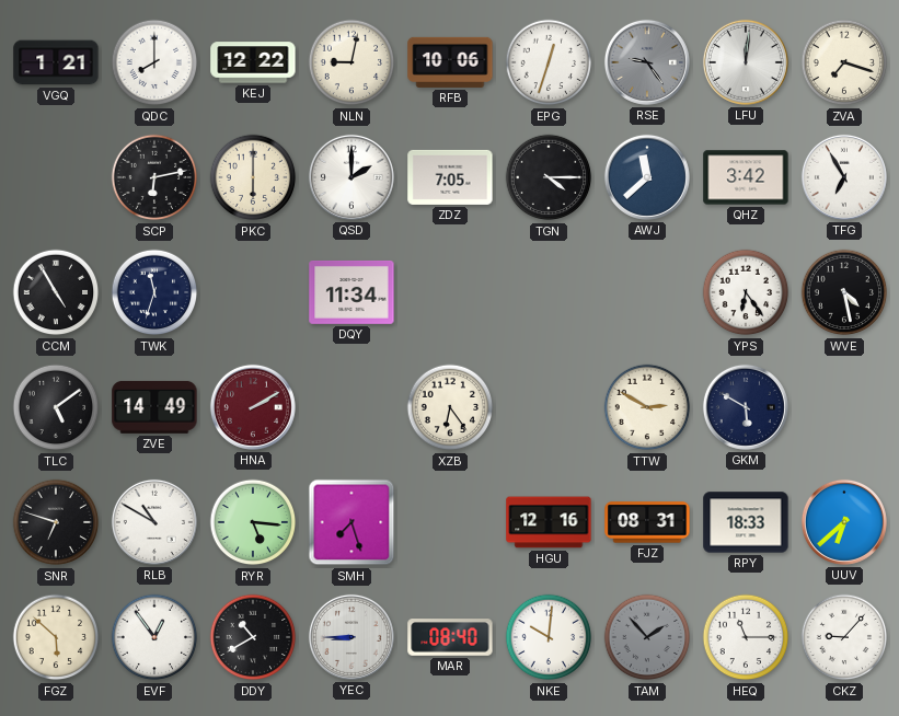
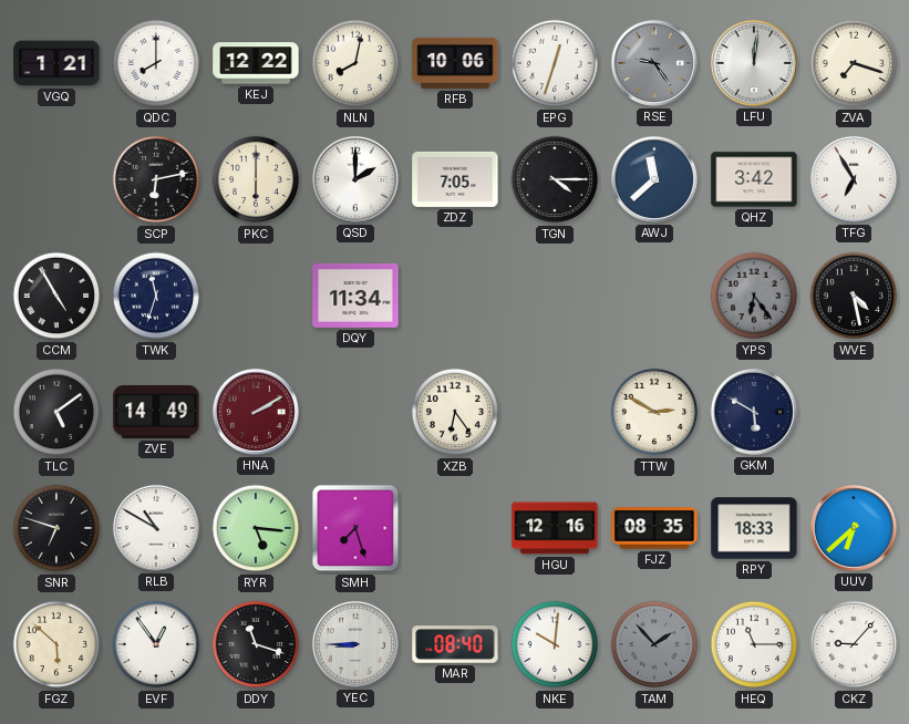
NLN: 9:02 -> 8:02 (355, 63)
YPS dial: white -> grey (754, 296)
FJZ: 08:31 -> 08:35 (654, 528)
DDY: 10:40 -> 11:18 (256, 644)
